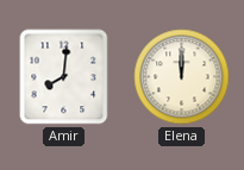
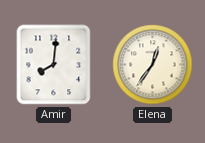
Elena: 12:00 -> 12:36 (153, 65)
